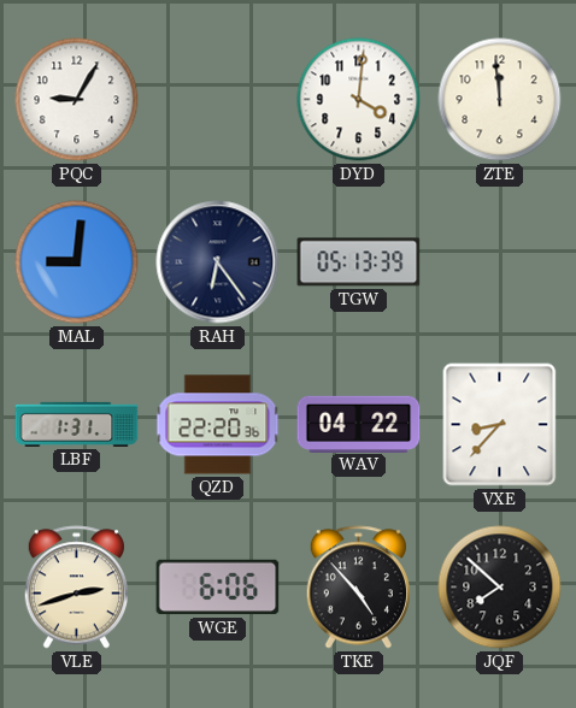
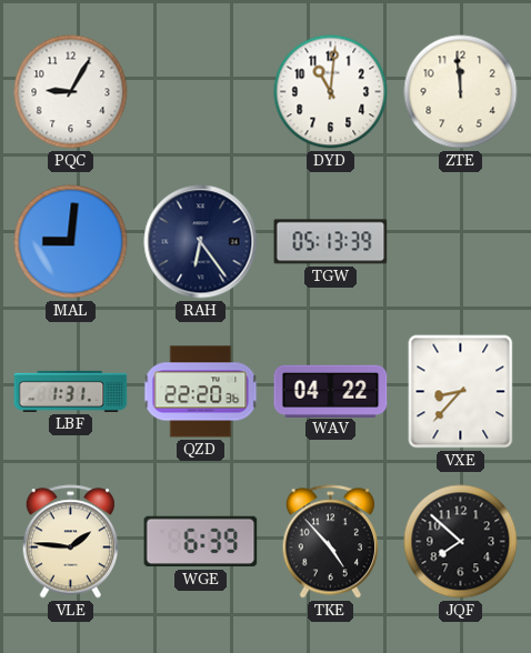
DYD: 4:01 -> 11:01 (331, 92)
VLE: 2:42 -> 1:46 (70, 542)
WGE: 6:06 -> 6:39 (201, 542)
